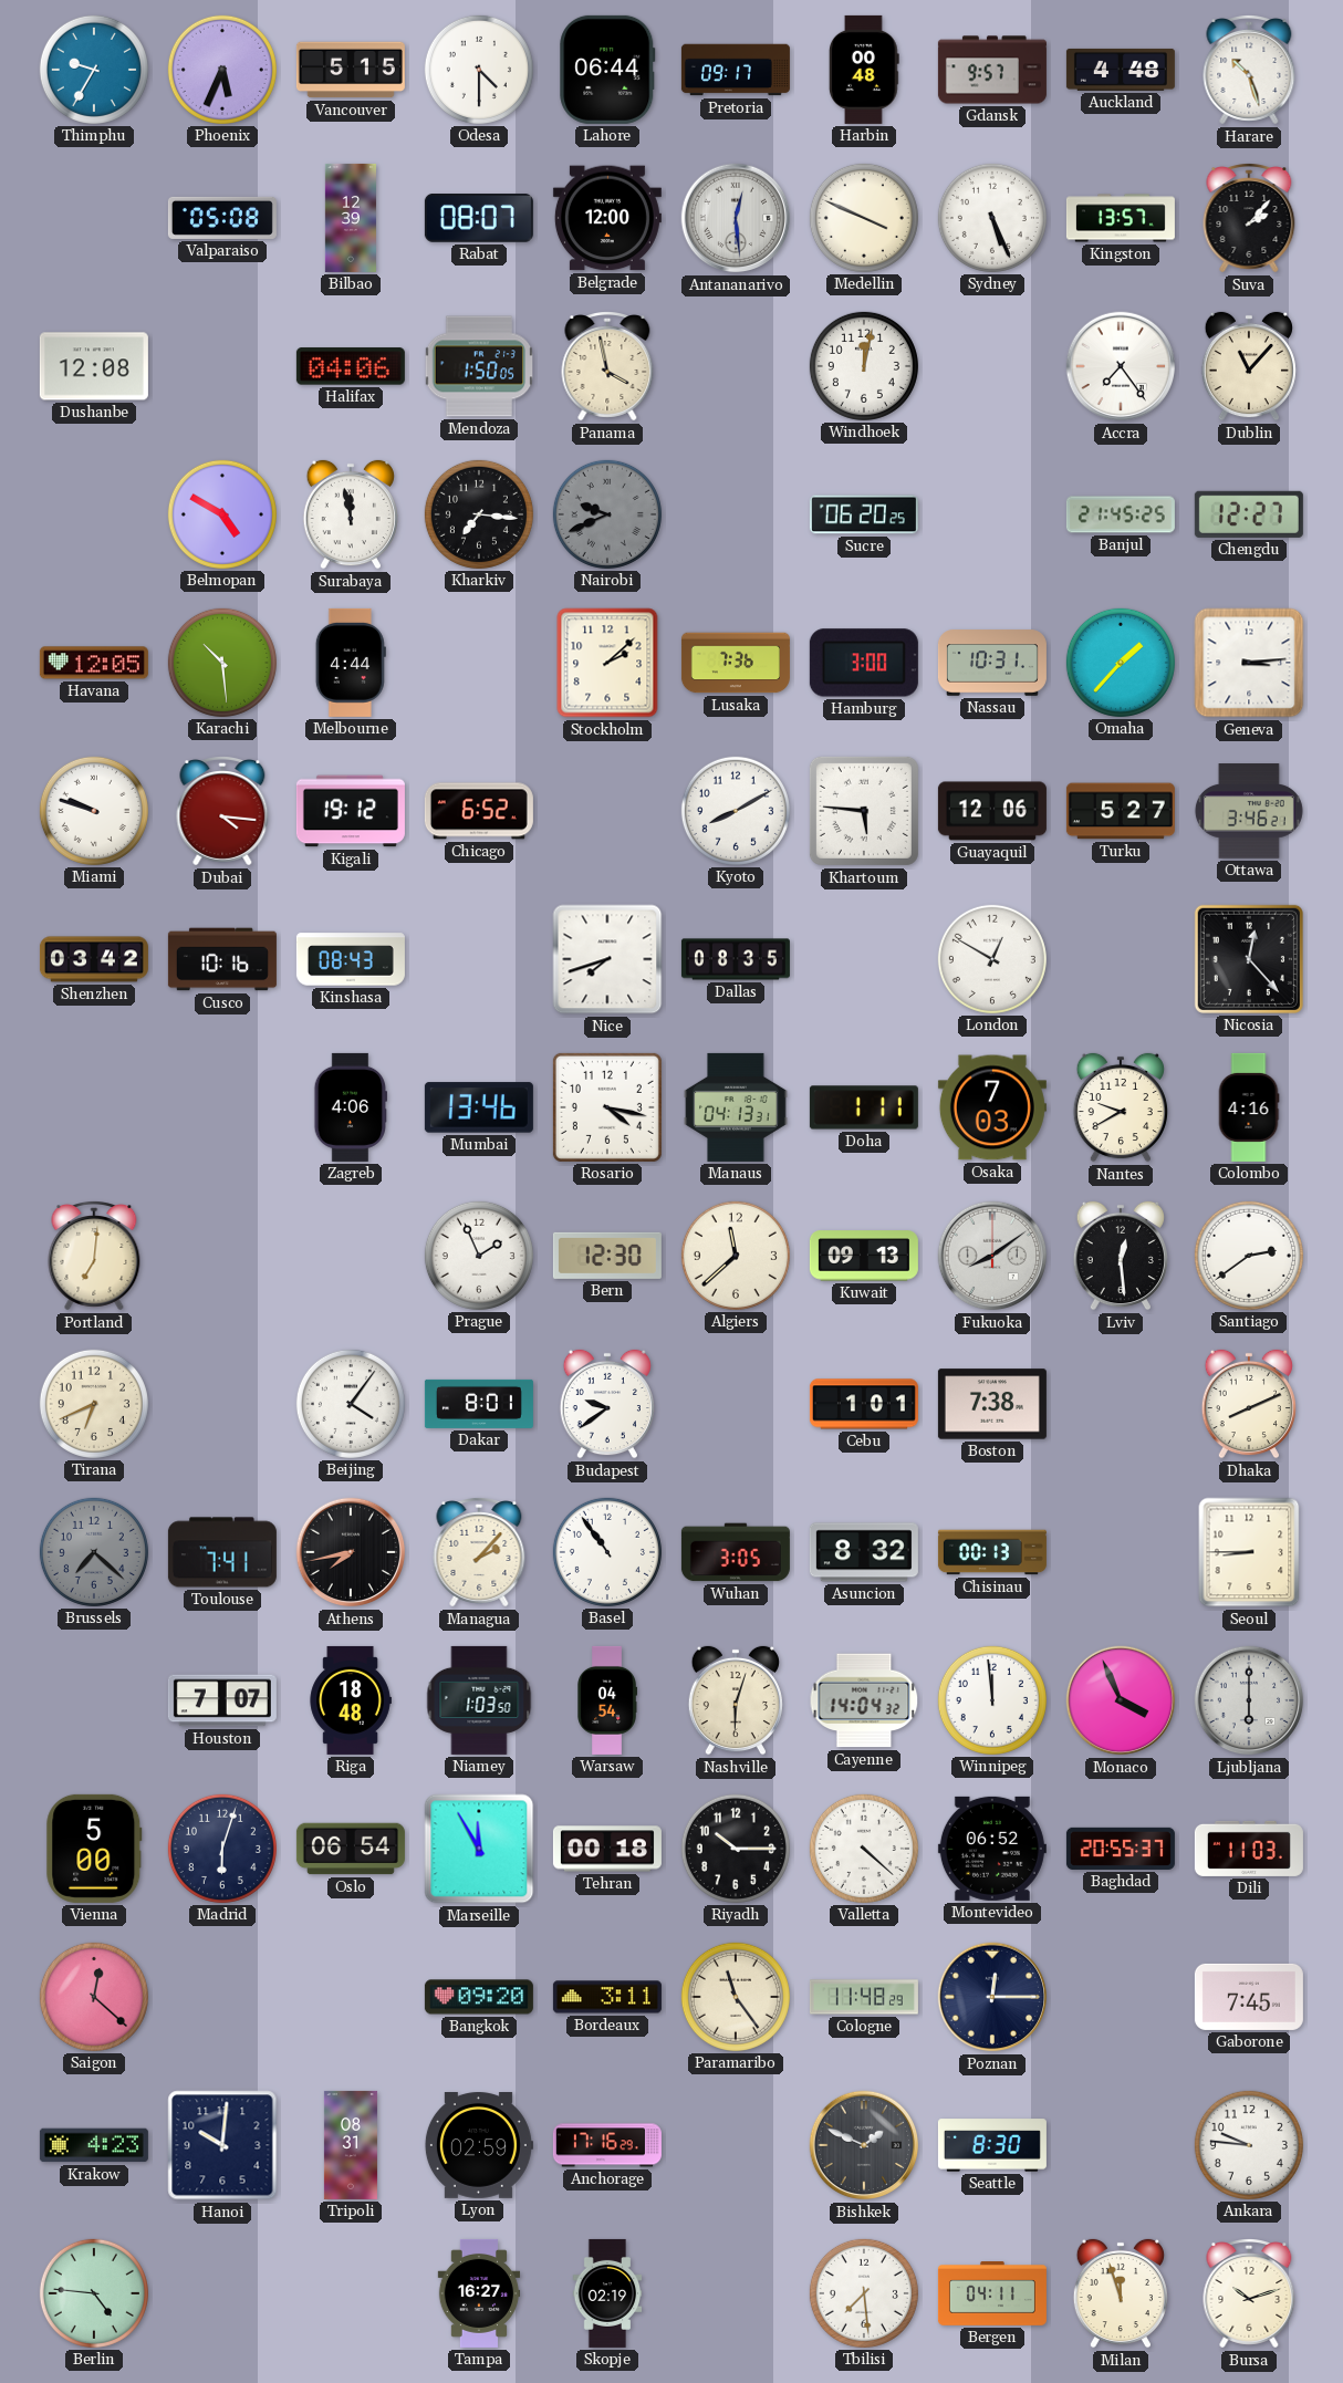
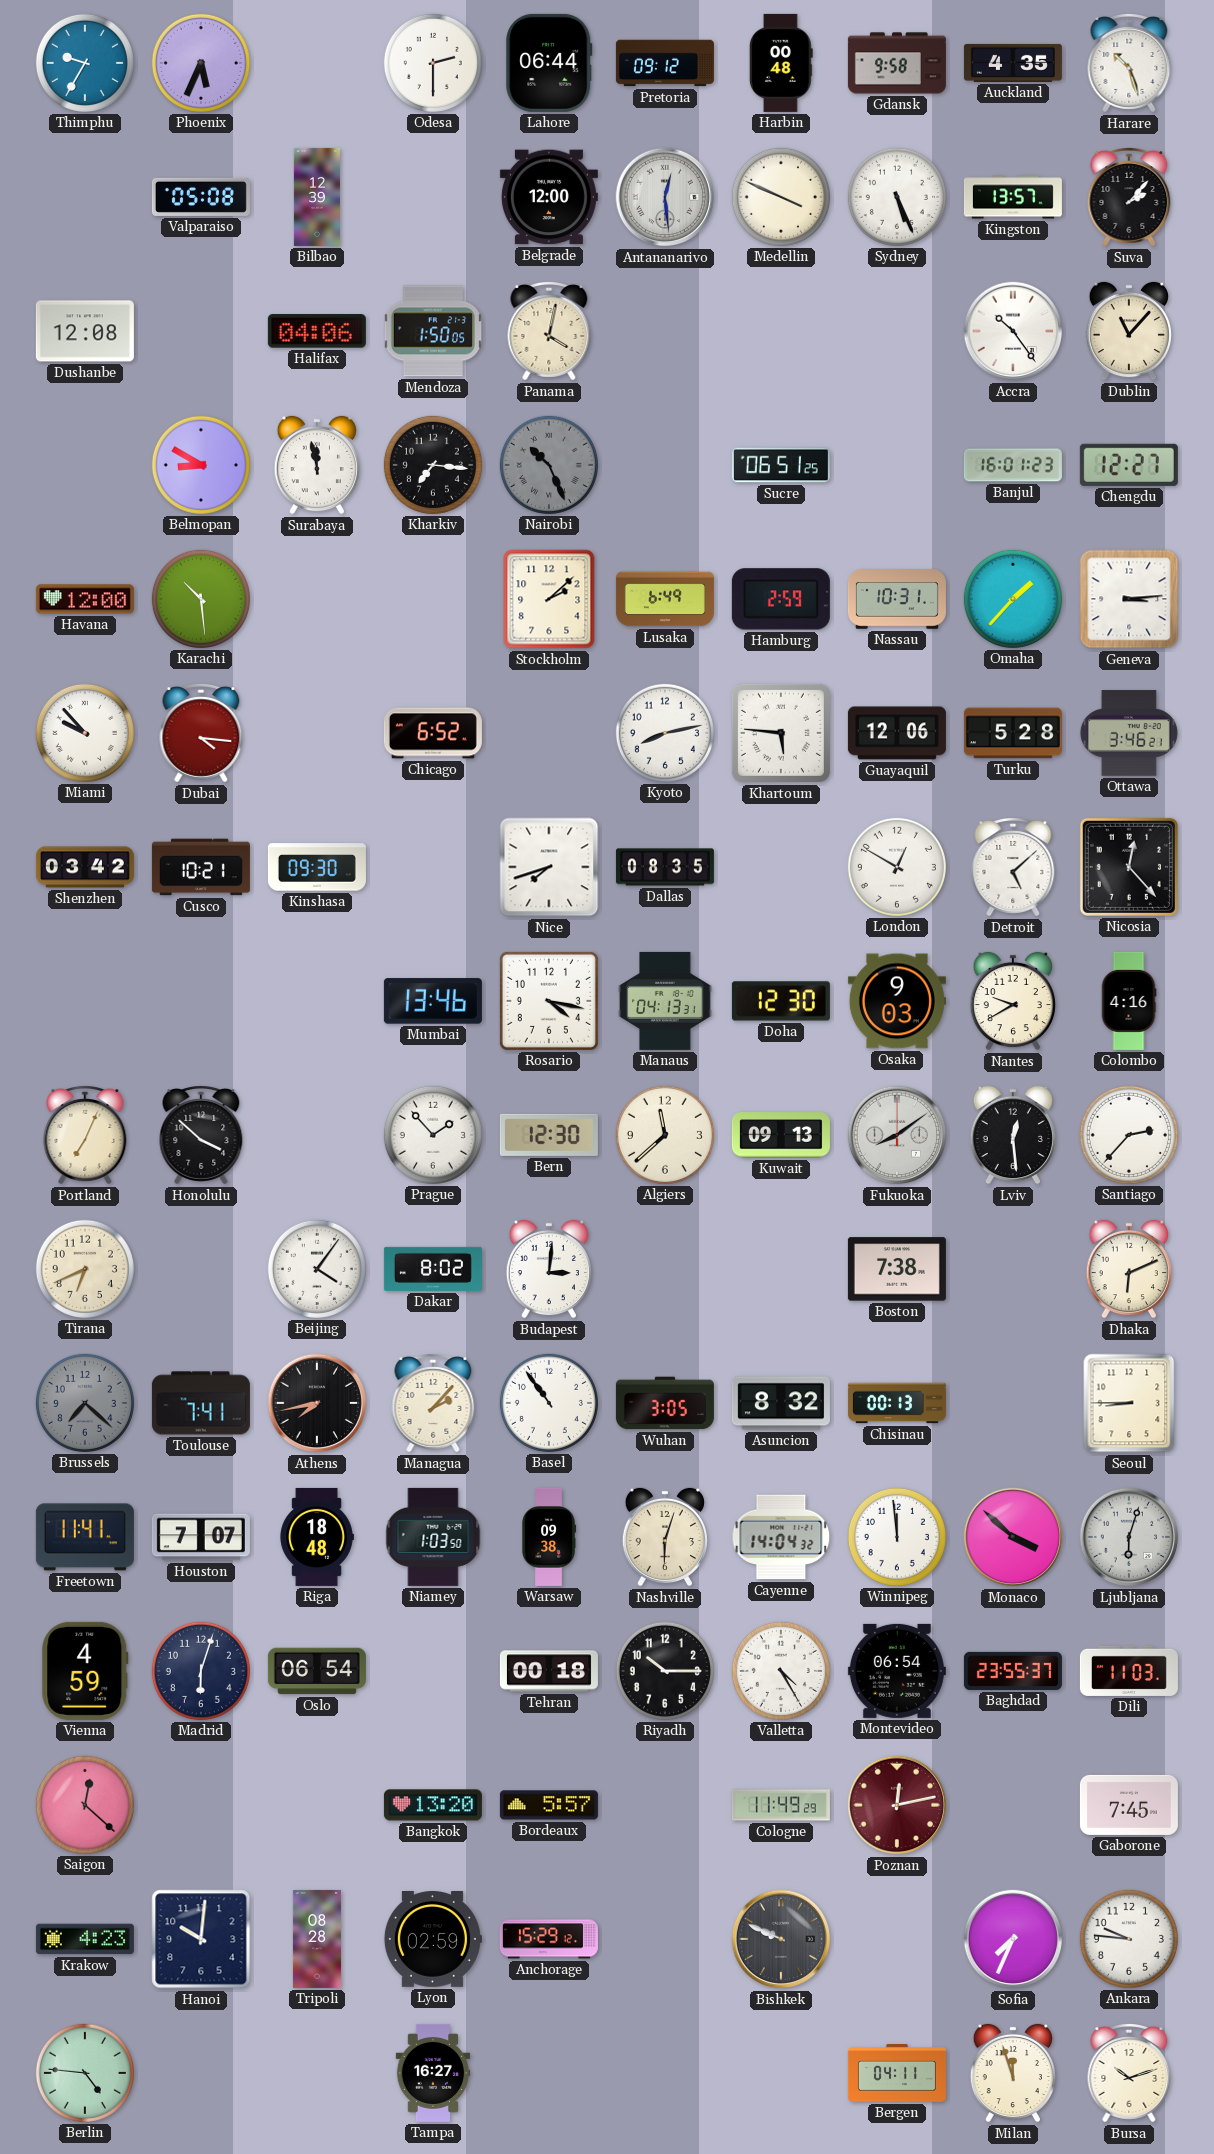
Vancouver: 5:15 -> none (351, 70)
Odesa: 4:30 -> 2:30 (433, 63)
Pretoria: 09:17 -> 09:12 (665, 63)
Gdansk: 9:57 -> 9:58 (897, 63)
Auckland: 4:48 -> 4:35 (1013, 63)
Rabat: 08:07 -> none (479, 219)
Panama: 3:58 -> 4:02 (549, 331)
Windhoek: 12:02 -> none (864, 366)
Accra: 7:24 -> 10:24 (1013, 331)
Belmopan: 4:50 -> 8:50 (201, 465)
Nairobi: 9:41 -> 10:26 (549, 465)
Sucre: 06:20 -> 06:51 (781, 465)
Banjul: 21:45 -> 16:01 (1013, 465)
Havana: 12:05 -> 12:00 (85, 599)
Melbourne: 4:44 -> none (351, 663)
Lusaka: 7:36 -> 6:49 (665, 599)
Hamburg: 3:00 -> 2:59 (781, 599)
Miami: 9:48 -> 9:53 (85, 733)
Kigali: 19:12 -> none (351, 811)
Kyoto: 8:10 -> 8:13 (665, 733)
Turku: 5:27 -> 5:28 (1013, 733)
Cusco: 10:16 -> 10:21 (201, 867)
Kinshasa: 08:43 -> 09:30 (317, 867)
Detroit: none -> 5:08 (1013, 867)
Zagreb: 4:06 -> none (351, 1107)
Doha: 1:11 -> 12:30 (781, 1001)
Osaka: 7:03 -> 9:03 (897, 1001)
Portland: 7:01 -> 7:04 (85, 1135)
Honolulu: none -> 3:52 (201, 1135)
Prague: 1:56 -> 1:53 (433, 1135)
Santiago: 2:39 -> 2:37 (1129, 1135)
Dakar: 8:01 -> 8:02 (433, 1269)
Budapest: 9:39 -> 3:01 (549, 1269)
Cebu: 1:01 -> none (864, 1404)
Dhaka: 8:11 -> 6:11 (1129, 1269)
Freetown: none -> 11:41 (85, 1537)
Warsaw: 04:54 -> 09:38 (548, 1537)
Monaco: 3:56 -> 3:52 (1013, 1537)
Ljubljana: 6:00 -> 6:03 (1129, 1537)
Vienna: 5:00 -> 4:59 (85, 1671)
Marseille: 11:55 -> none (479, 1849)
Valletta: 4:22 -> 4:25 (781, 1671)
Montevideo: 06:52 -> 06:54 (897, 1671)
Baghdad: 20:55 -> 23:55 (1013, 1671)
Bangkok: 09:20 -> 13:20 (433, 1805)
Bordeaux: 3:11 -> 5:57 (549, 1805)
Paramaribo: 11:24 -> none (736, 1997)
Cologne: 11:48 -> 11:49 (781, 1805)
Poznan: 12:15 -> 12:13 (897, 1805)
Poznan dial: navy -> burgundy (897, 1805)
Tripoli: 08:31 -> 08:28 (317, 1939)
Anchorage: 17:16 -> 15:29 (549, 1939)
Bishkek: 1:49 -> 9:49 (781, 1939)
Seattle: 8:30 -> none (992, 2145)
Sofia: none -> 7:34 (1013, 1939)
Skopje: 02:19 -> none (607, 2293)
Tbilisi: 7:29 -> none (864, 2293)
